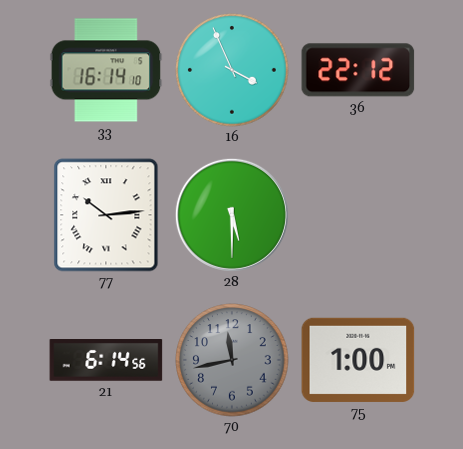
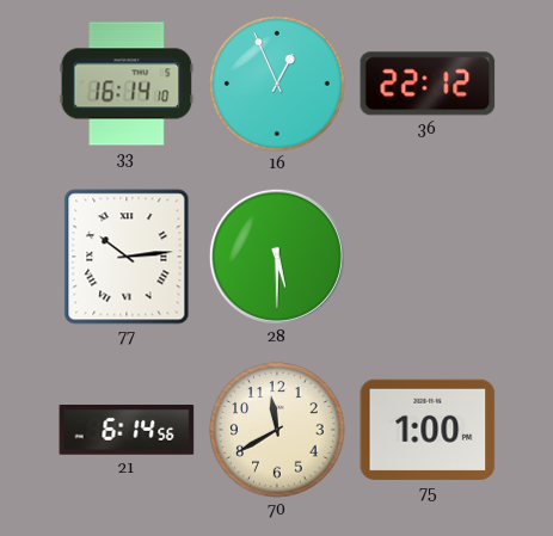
16: 3:56 -> 12:56 (277, 84)
70: 11:43 -> 11:40 (277, 430)
70 dial: grey -> cream (277, 430)
